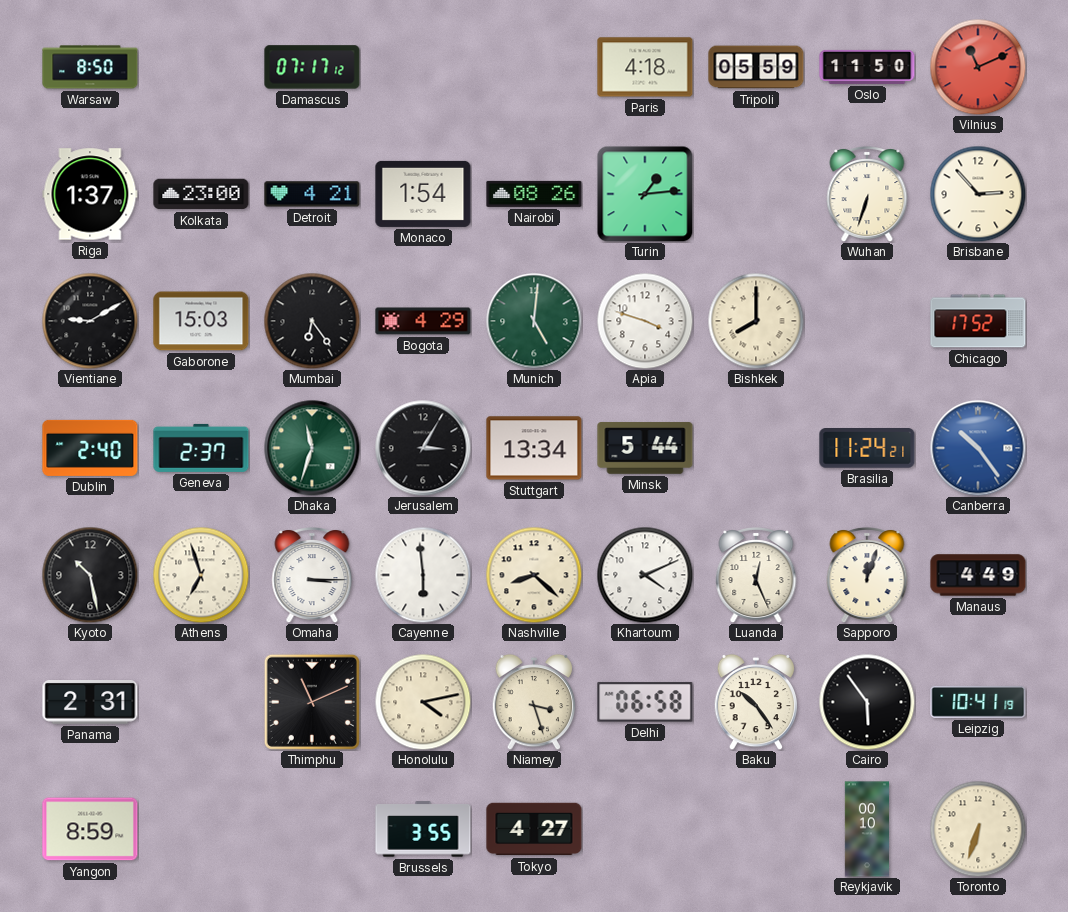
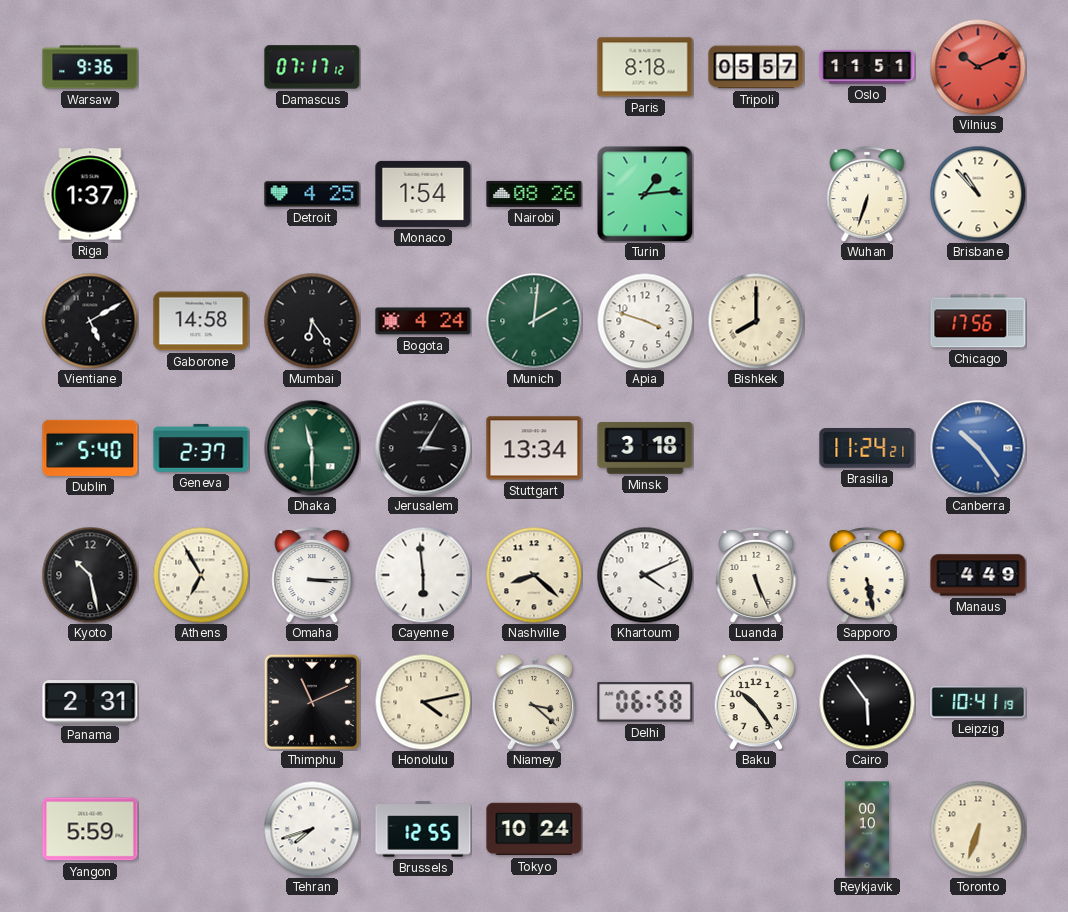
Warsaw: 8:50 -> 9:36 (90, 67)
Paris: 4:18 -> 8:18 (645, 67)
Tripoli: 05:59 -> 05:57 (756, 67)
Oslo: 11:50 -> 11:51 (867, 67)
Vilnius: 11:11 -> 10:11 (978, 67)
Kolkata: 23:00 -> none (201, 194)
Detroit: 4:21 -> 4:25 (312, 194)
Brisbane: 2:53 -> 10:53 (978, 194)
Vientiane: 9:10 -> 5:10 (90, 321)
Gaborone: 15:03 -> 14:58 (201, 321)
Bogota: 4:29 -> 4:24 (423, 321)
Munich: 5:01 -> 2:01 (534, 321)
Chicago: 17:52 -> 17:56 (978, 321)
Dublin: 2:40 -> 5:40 (90, 448)
Dhaka: 11:33 -> 11:30 (312, 448)
Minsk: 5:44 -> 3:18 (645, 448)
Athens: 6:57 -> 6:55 (201, 575)
Luanda: 12:26 -> 5:26 (756, 576)
Sapporo: 12:03 -> 5:28 (867, 576)
Niamey: 3:27 -> 3:22 (534, 702)
Yangon: 8:59 -> 5:59 (90, 829)
Tehran: none -> 7:42 (312, 829)
Brussels: 3:55 -> 12:55 (423, 829)
Tokyo: 4:27 -> 10:24 (534, 829)
